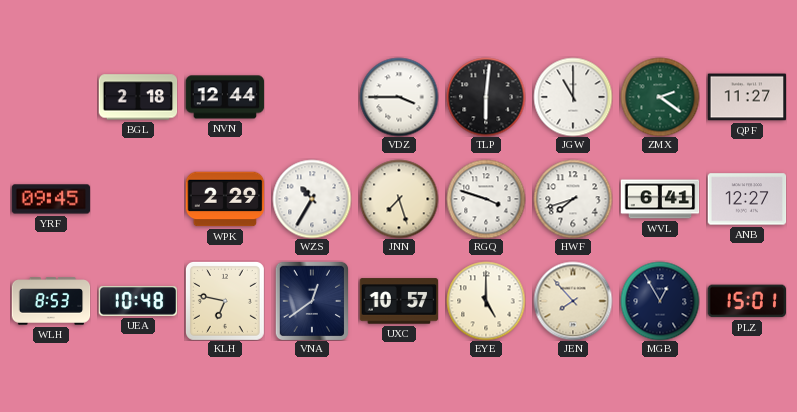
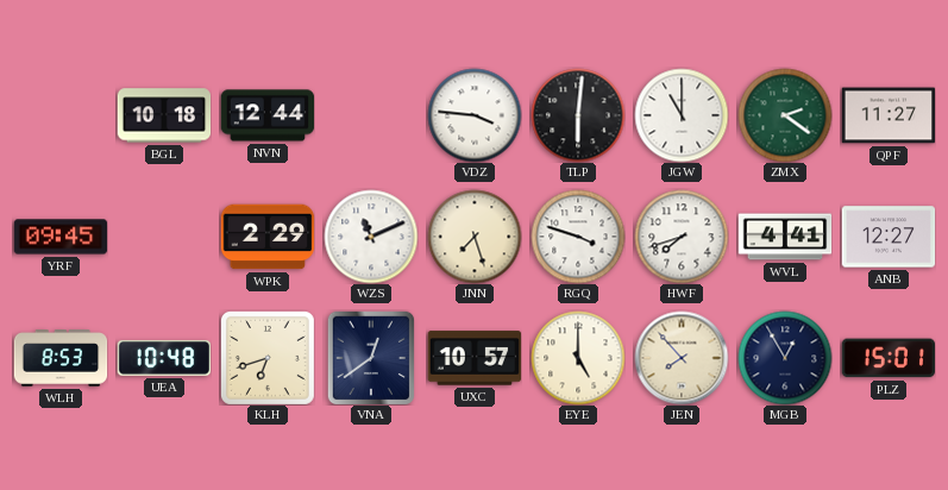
BGL: 2:18 -> 10:18 (164, 115)
VDZ: 3:45 -> 3:46 (475, 115)
WZS: 10:35 -> 11:11 (371, 237)
WVL: 6:41 -> 4:41 (785, 237)
KLH: 6:47 -> 6:42 (268, 358)
